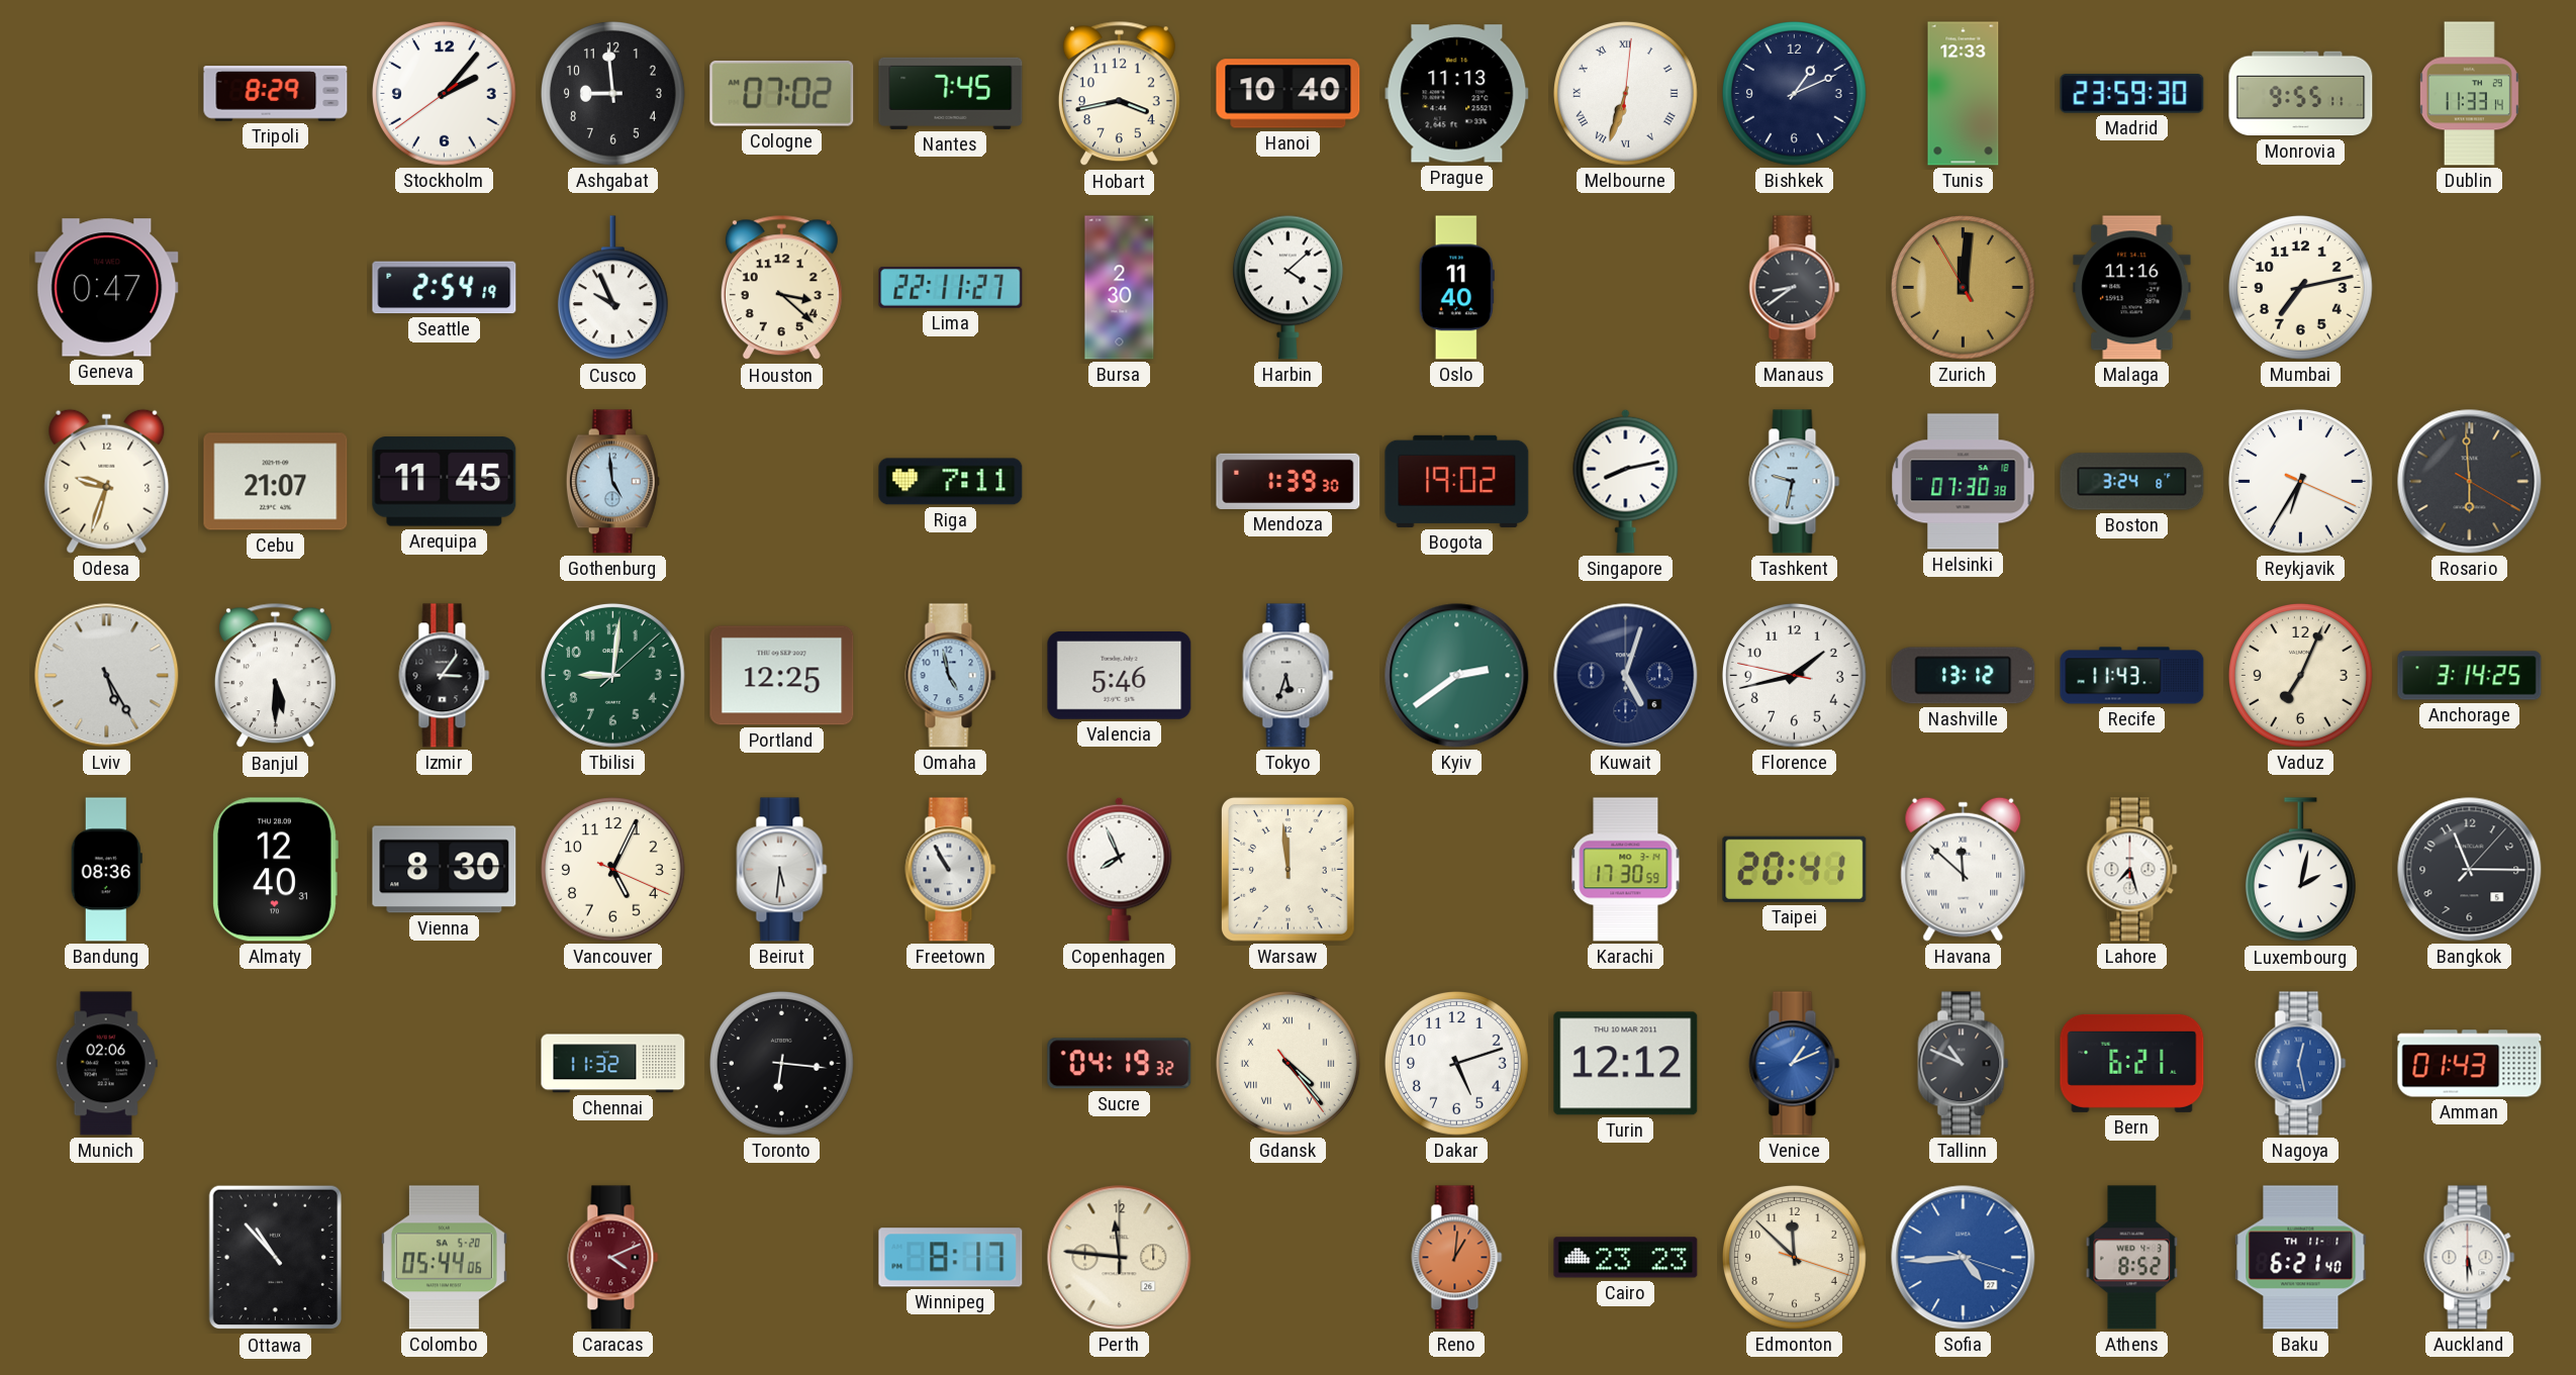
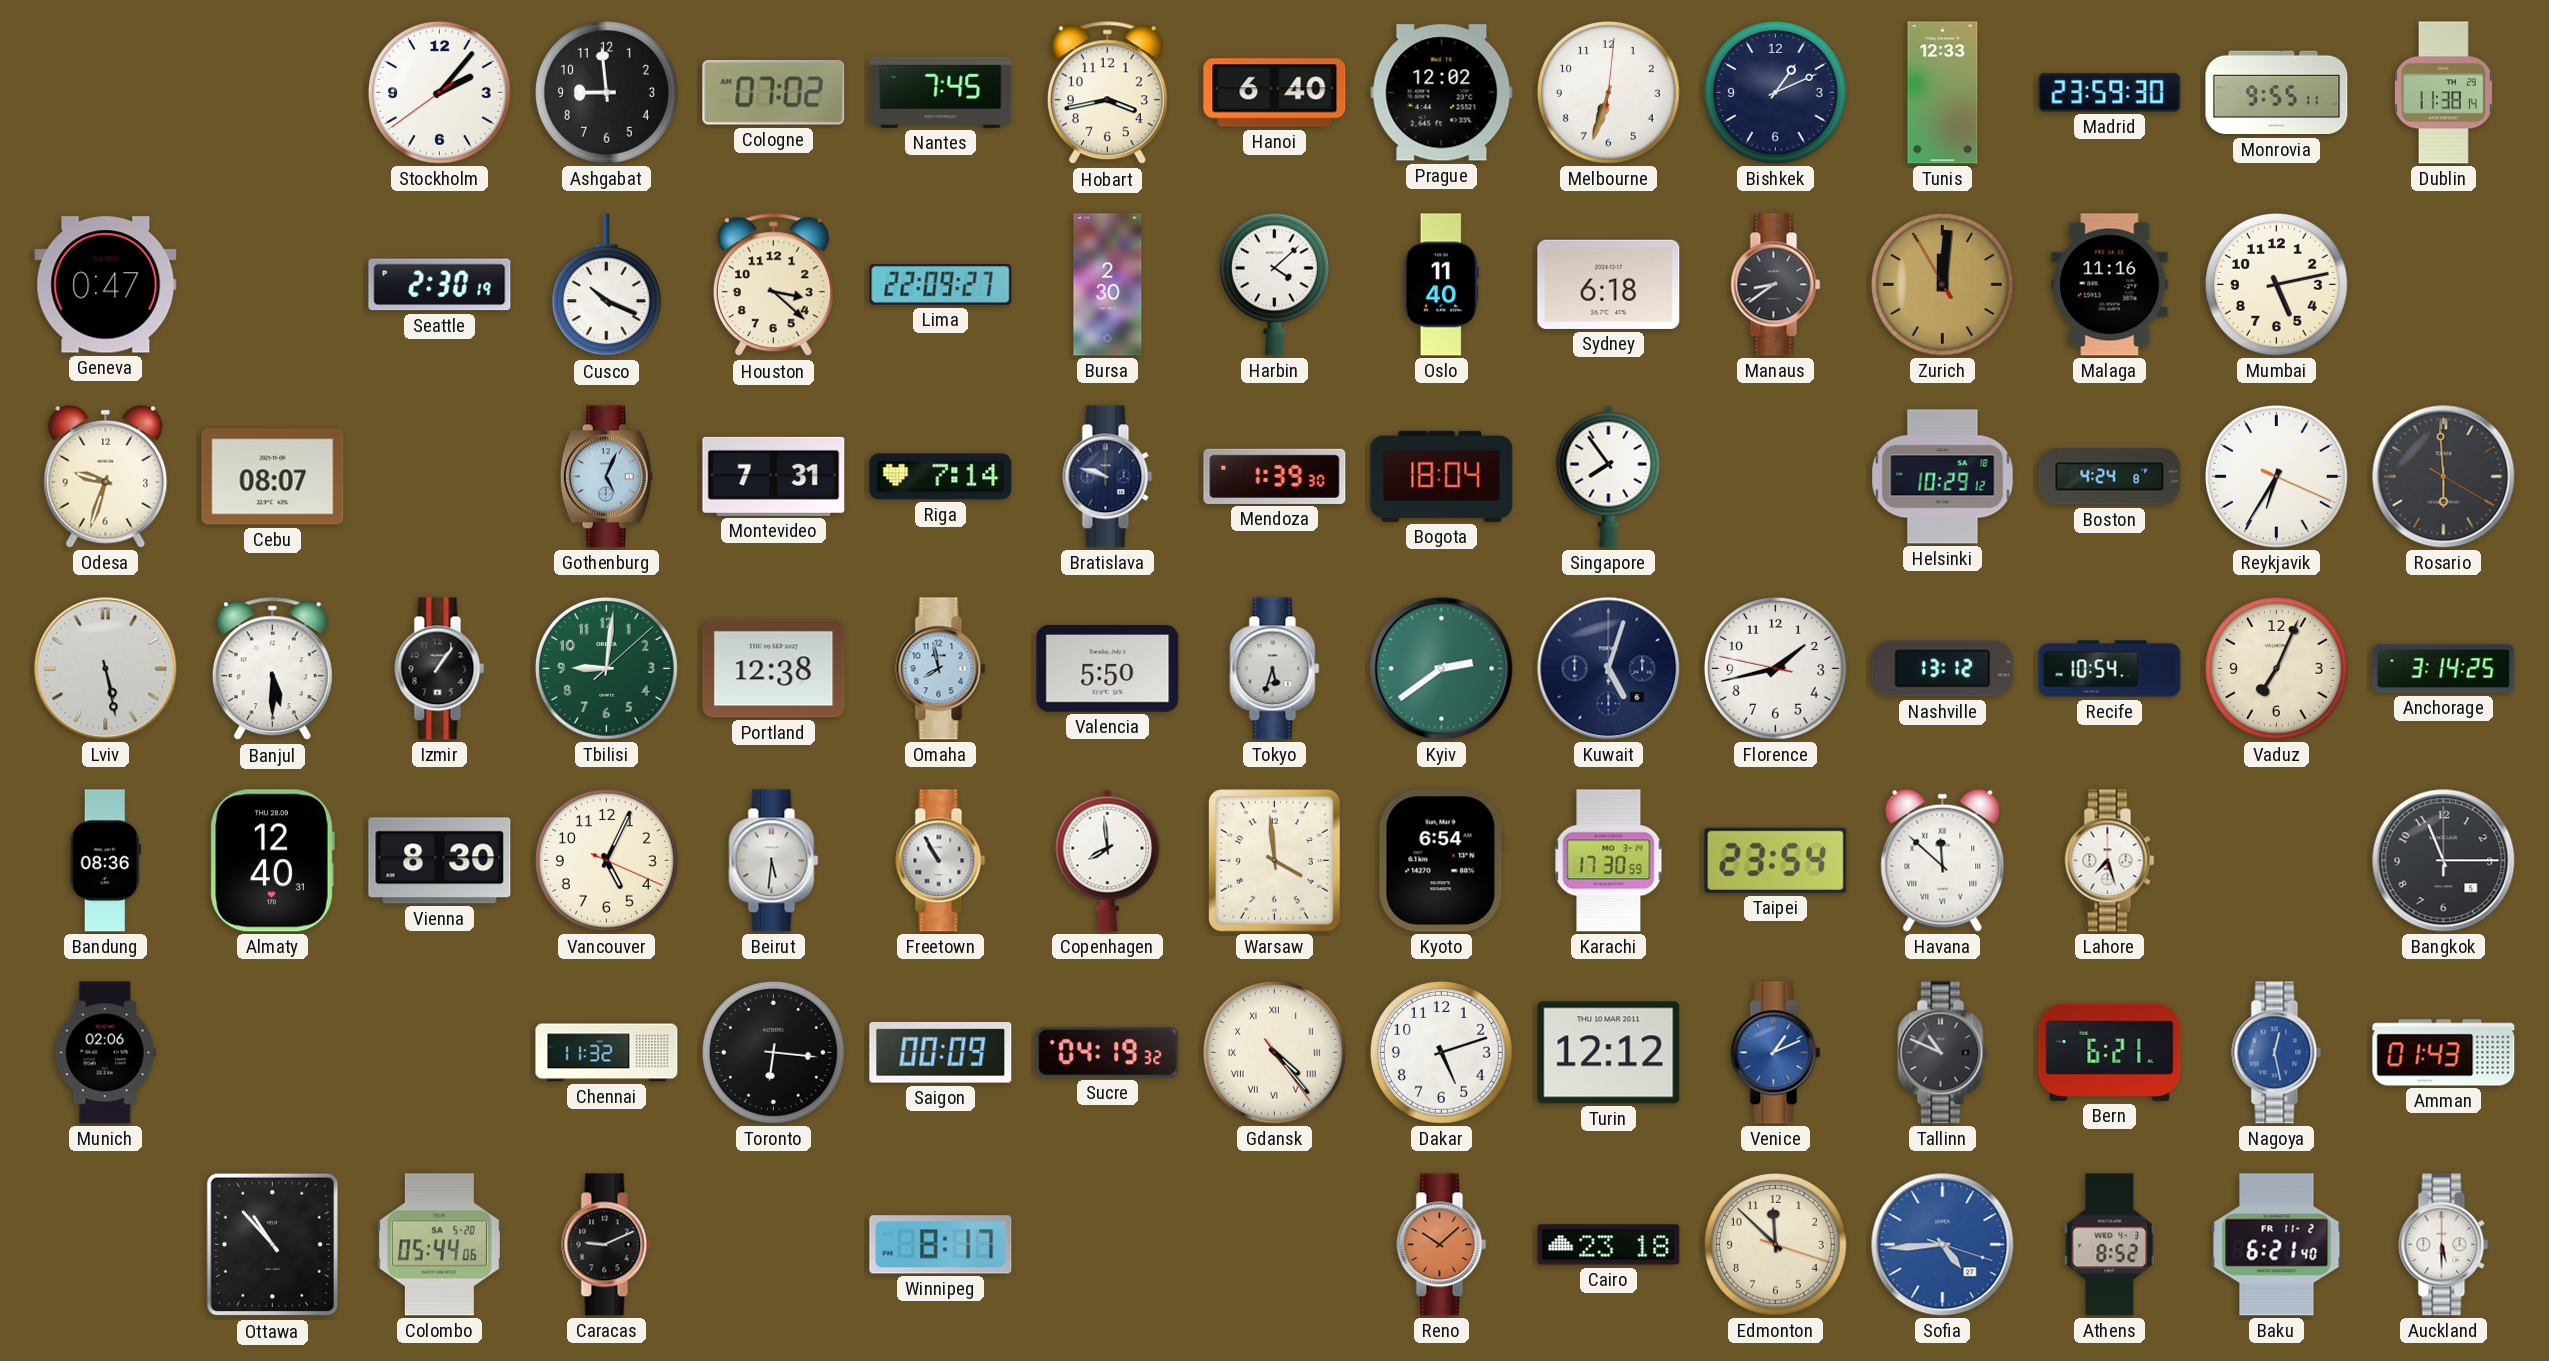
Tripoli: 8:29 -> none (276, 94)
Hanoi: 10:40 -> 6:40 (1275, 93)
Prague: 11:13 -> 12:02 (1442, 93)
Melbourne numerals: Roman -> Arabic (1609, 93)
Dublin: 11:33 -> 11:38 (2443, 93)
Seattle: 2:54 -> 2:30 (440, 285)
Cusco: 9:56 -> 10:19 (606, 285)
Lima: 22:11 -> 22:09 (941, 285)
Sydney: none -> 6:18 (1609, 284)
Mumbai: 7:13 -> 5:13 (2277, 285)
Cebu: 21:07 -> 08:07 (273, 477)
Arequipa: 11:45 -> none (445, 482)
Gothenburg: 4:59 -> 5:04 (606, 477)
Montevideo: none -> 7:31 (774, 476)
Riga: 7:11 -> 7:14 (941, 477)
Bratislava: none -> 9:48 (1108, 477)
Bogota: 19:02 -> 18:04 (1442, 476)
Singapore: 8:13 -> 7:54 (1609, 476)
Tashkent: 9:32 -> none (1795, 482)
Helsinki: 07:30 -> 10:29 (1943, 477)
Boston: 3:24 -> 4:24 (2110, 477)
Lviv: 5:25 -> 5:28 (106, 669)
Izmir: 3:06 -> 1:06 (440, 669)
Portland: 12:25 -> 12:38 (774, 669)
Omaha: 4:58 -> 7:58 (941, 669)
Valencia: 5:46 -> 5:50 (1108, 668)
Recife: 11:43 -> 10:54 (2110, 669)
Copenhagen: 7:56 -> 7:59 (1108, 860)
Warsaw: 11:59 -> 3:59 (1274, 860)
Kyoto: none -> 6:54 (1441, 861)
Taipei: 20:41 -> 23:54 (1776, 860)
Luxembourg: 2:02 -> none (2300, 870)
Bangkok: 11:15:07 -> 11:15:00 (2444, 861)
Saigon: none -> 00:09 (941, 1052)
Caracas: 4:11 -> 9:11 (607, 1245)
Caracas dial: burgundy -> black (607, 1245)
Perth: 11:46 -> none (1120, 1258)
Reno: 1:01 -> 10:08 (1442, 1245)
Cairo: 23:23 -> 23:18 (1609, 1245)
Baku date: TH 11-1 -> FR 11-2 (2277, 1245)
